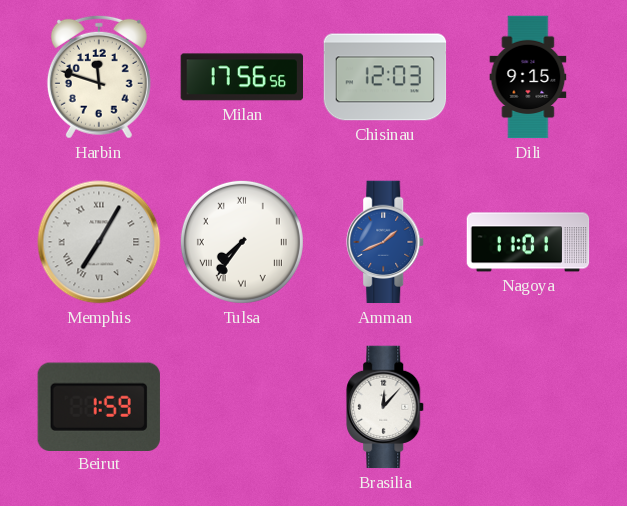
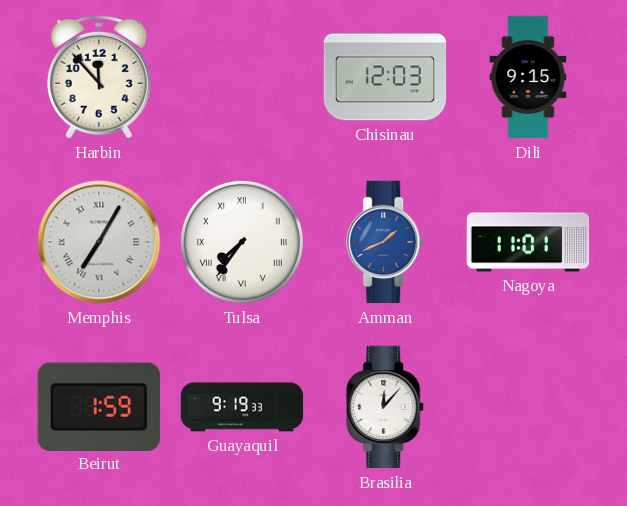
Harbin: 11:48 -> 11:53 (99, 77)
Milan: 17:56 -> none (241, 77)
Guayaquil: none -> 9:19 (242, 407)
